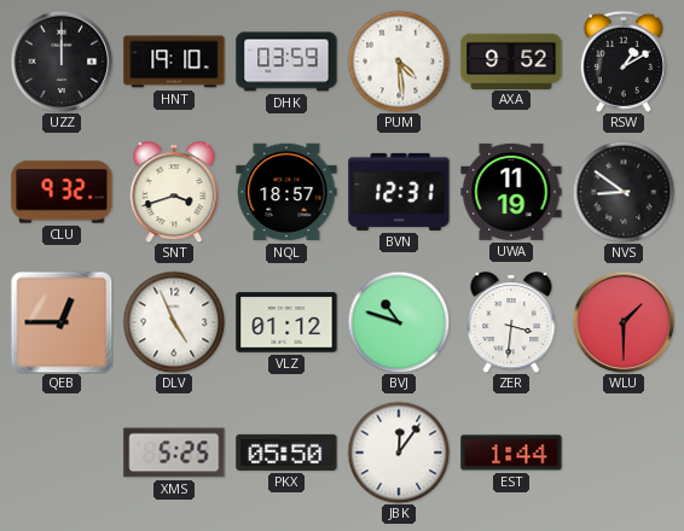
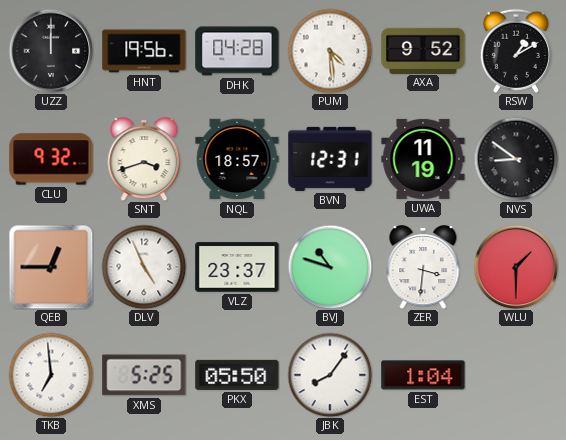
HNT: 19:10 -> 19:56 (144, 51)
DHK: 03:59 -> 04:28 (237, 51)
VLZ: 01:12 -> 23:37 (237, 267)
TKB: none -> 6:59 (51, 375)
JBK: 12:06 -> 8:06 (330, 375)
EST: 1:44 -> 1:04 (423, 375)
